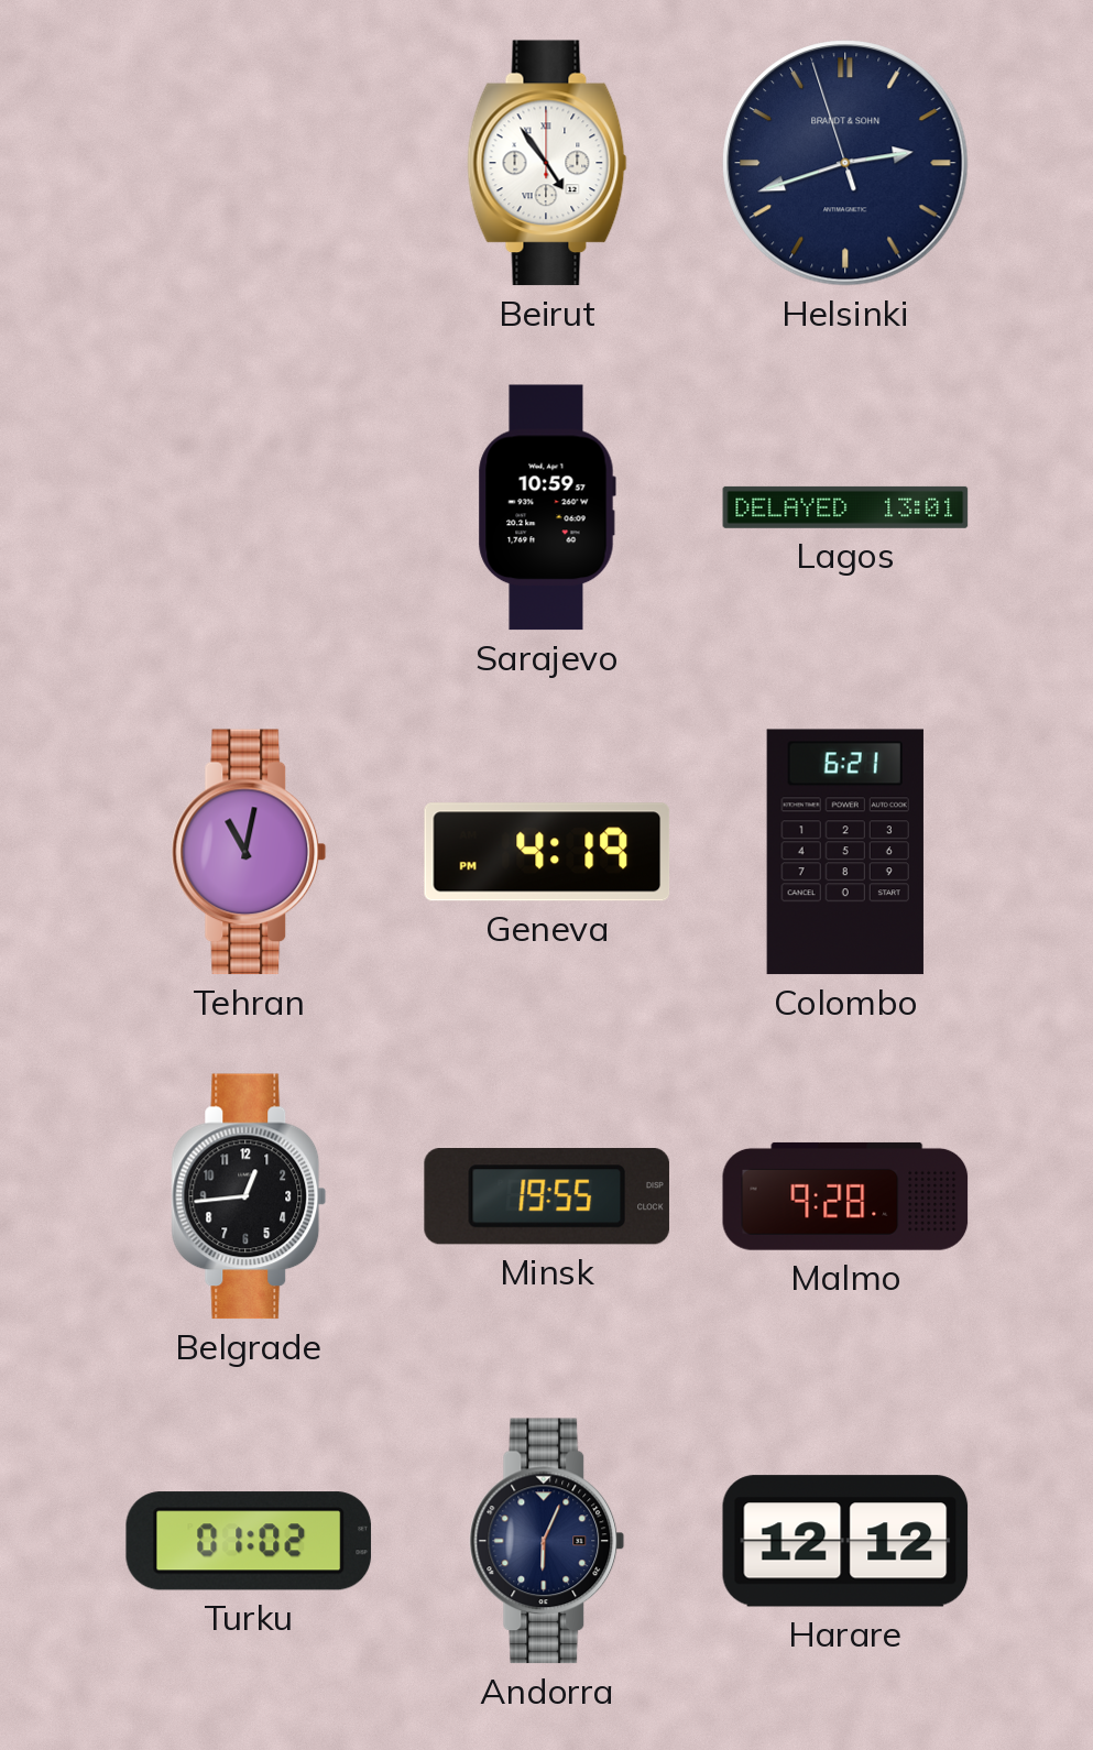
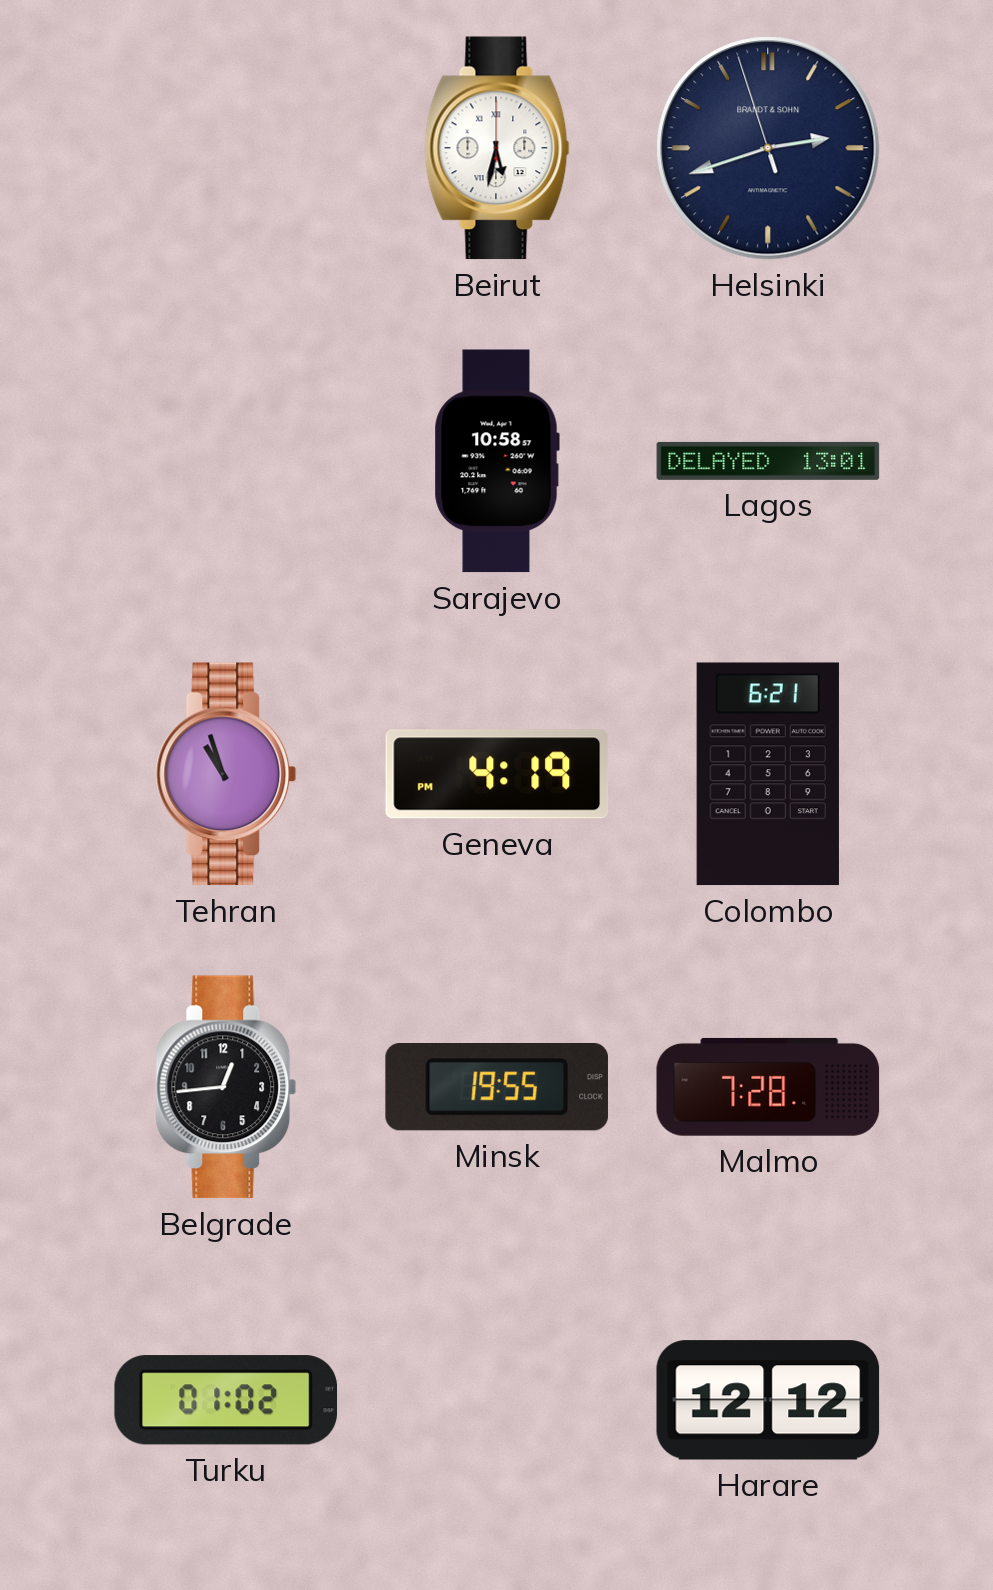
Beirut: 4:54 -> 5:32 (497, 148)
Sarajevo: 10:59 -> 10:58 (497, 461)
Tehran: 11:02 -> 10:57 (226, 774)
Malmo: 9:28 -> 7:28 (768, 1087)
Andorra: 6:04 -> none (547, 1541)
